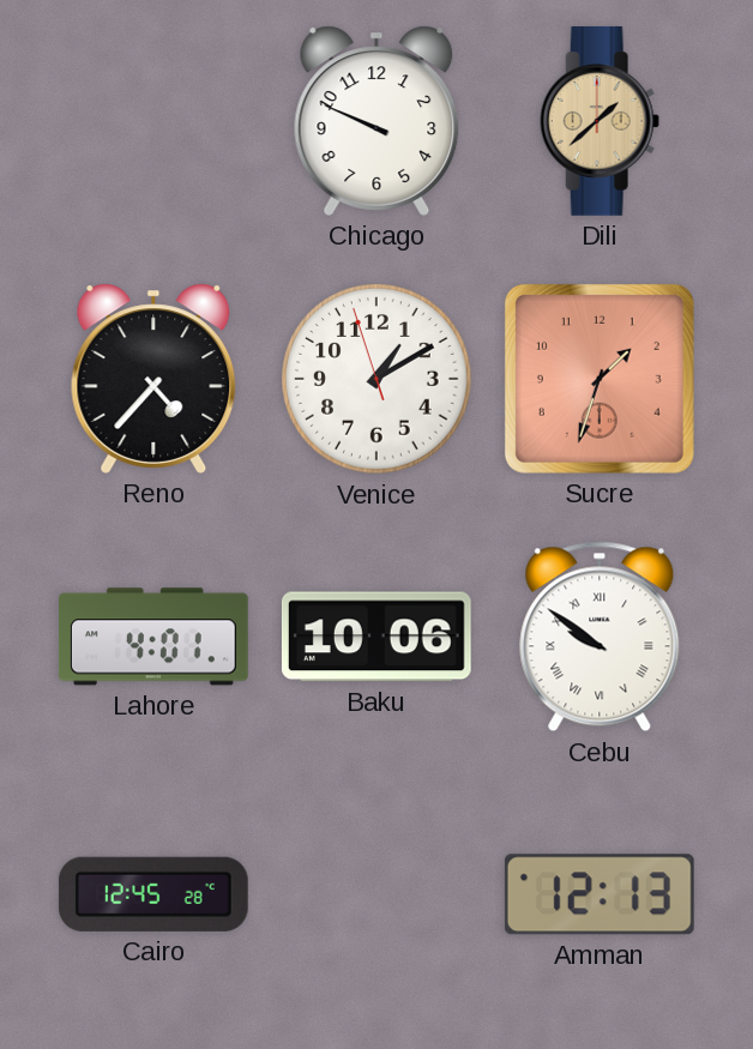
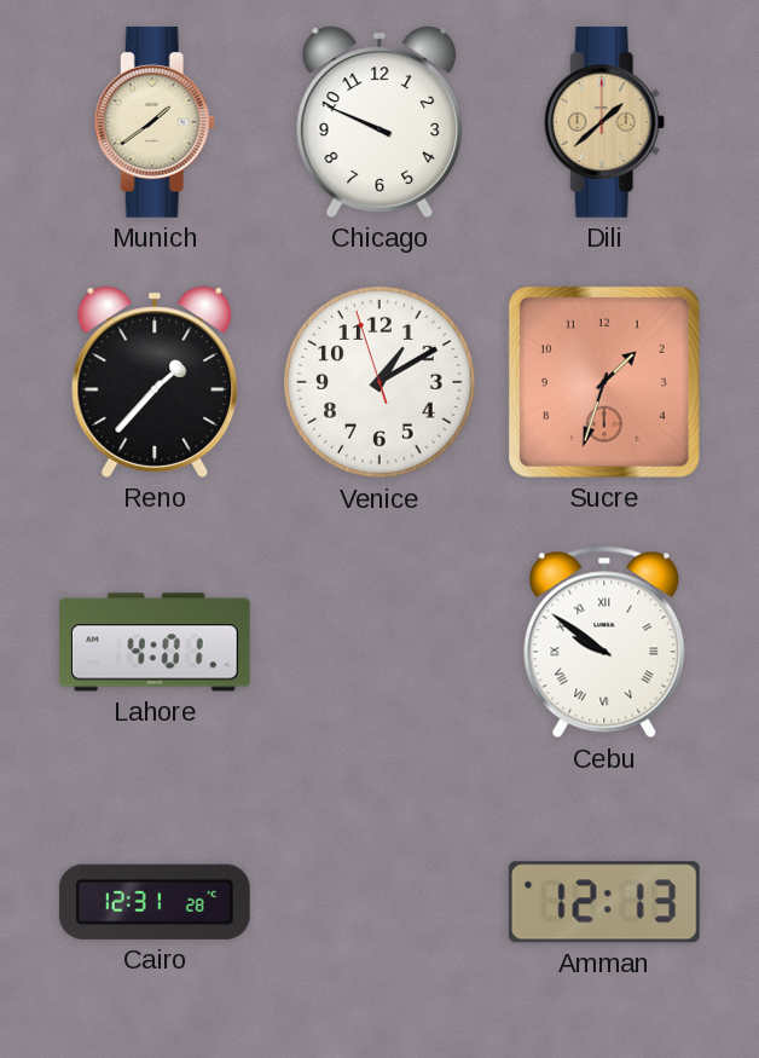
Munich: none -> 1:39 (155, 122)
Reno: 4:37 -> 1:37 (155, 382)
Baku: 10:06 -> none (376, 637)
Cairo: 12:45 -> 12:31 (155, 902)
